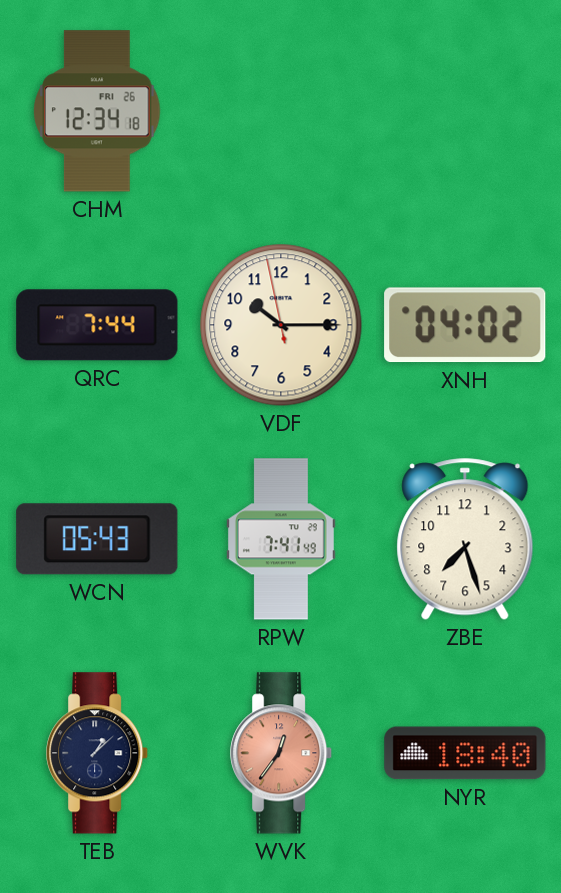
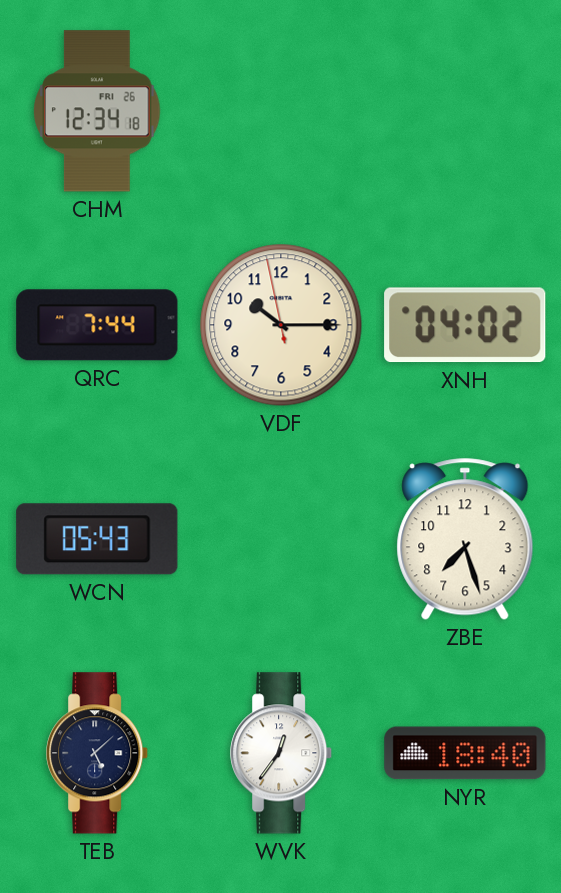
RPW: 7:41 -> none (281, 539)
TEB: 1:08 -> 5:08 (98, 753)
WVK dial: salmon -> white (282, 753)
